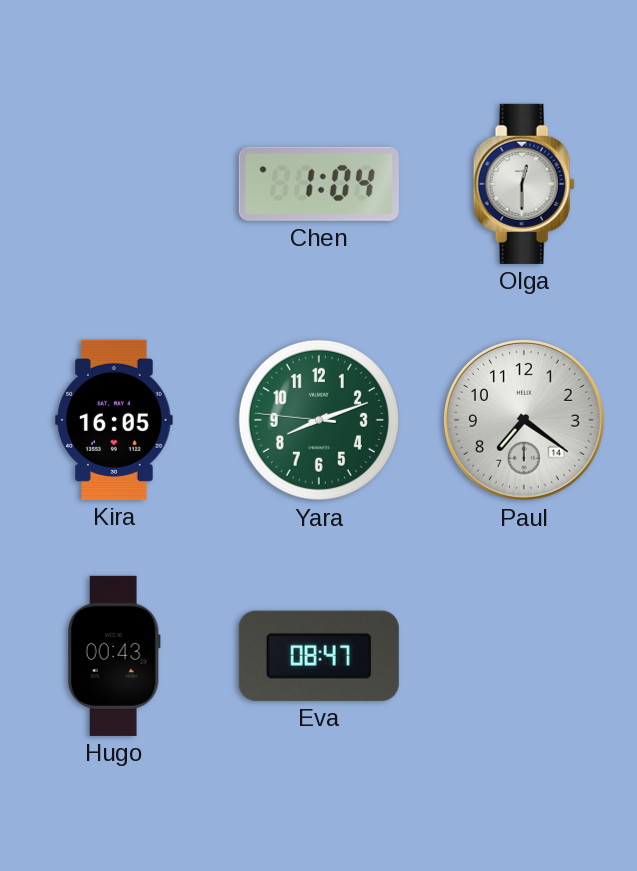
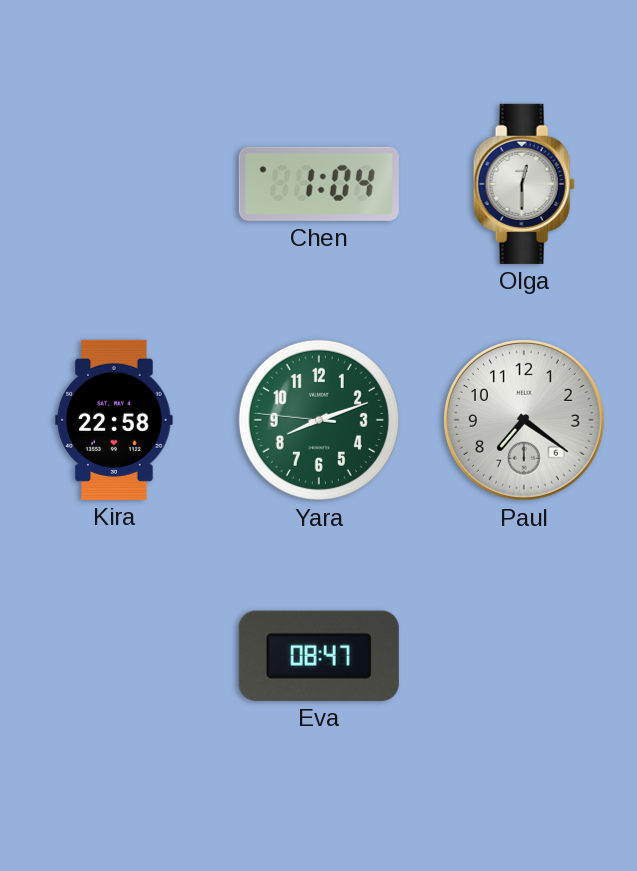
Kira: 16:05 -> 22:58 (114, 420)
Paul date: 14 -> 6 (524, 420)
Hugo: 00:43 -> none (114, 656)
